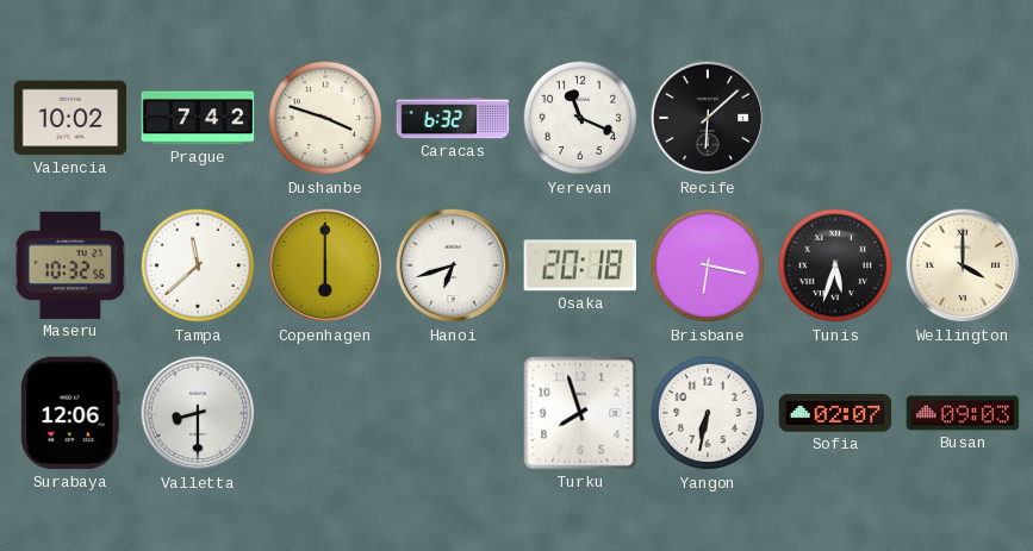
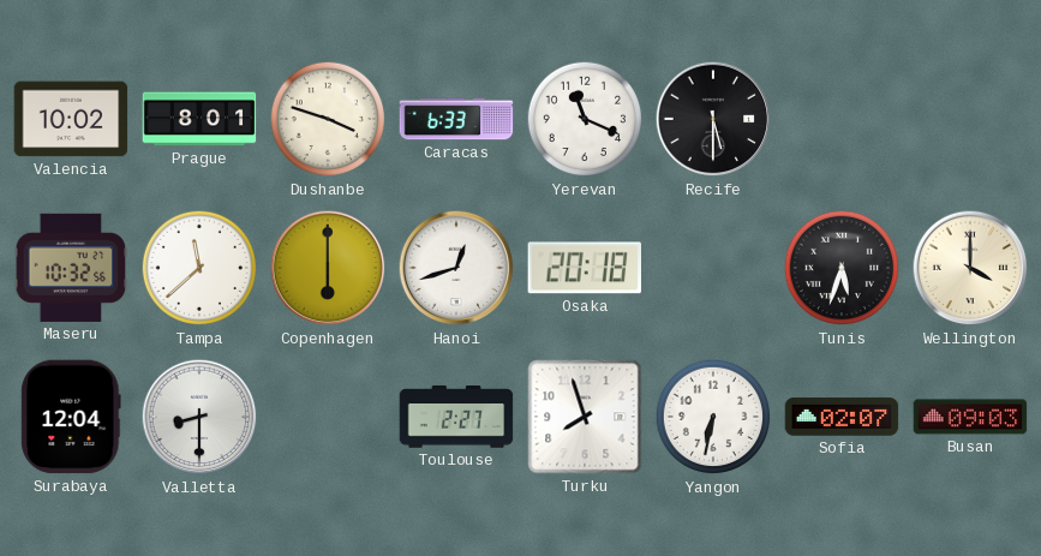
Prague: 7:42 -> 8:01 (199, 119)
Caracas: 6:32 -> 6:33 (456, 119)
Recife: 6:08 -> 5:30 (713, 119)
Hanoi: 6:42 -> 12:42 (456, 268)
Brisbane: 6:17 -> none (708, 265)
Surabaya: 12:06 -> 12:04 (71, 417)
Toulouse: none -> 2:27 (456, 417)
